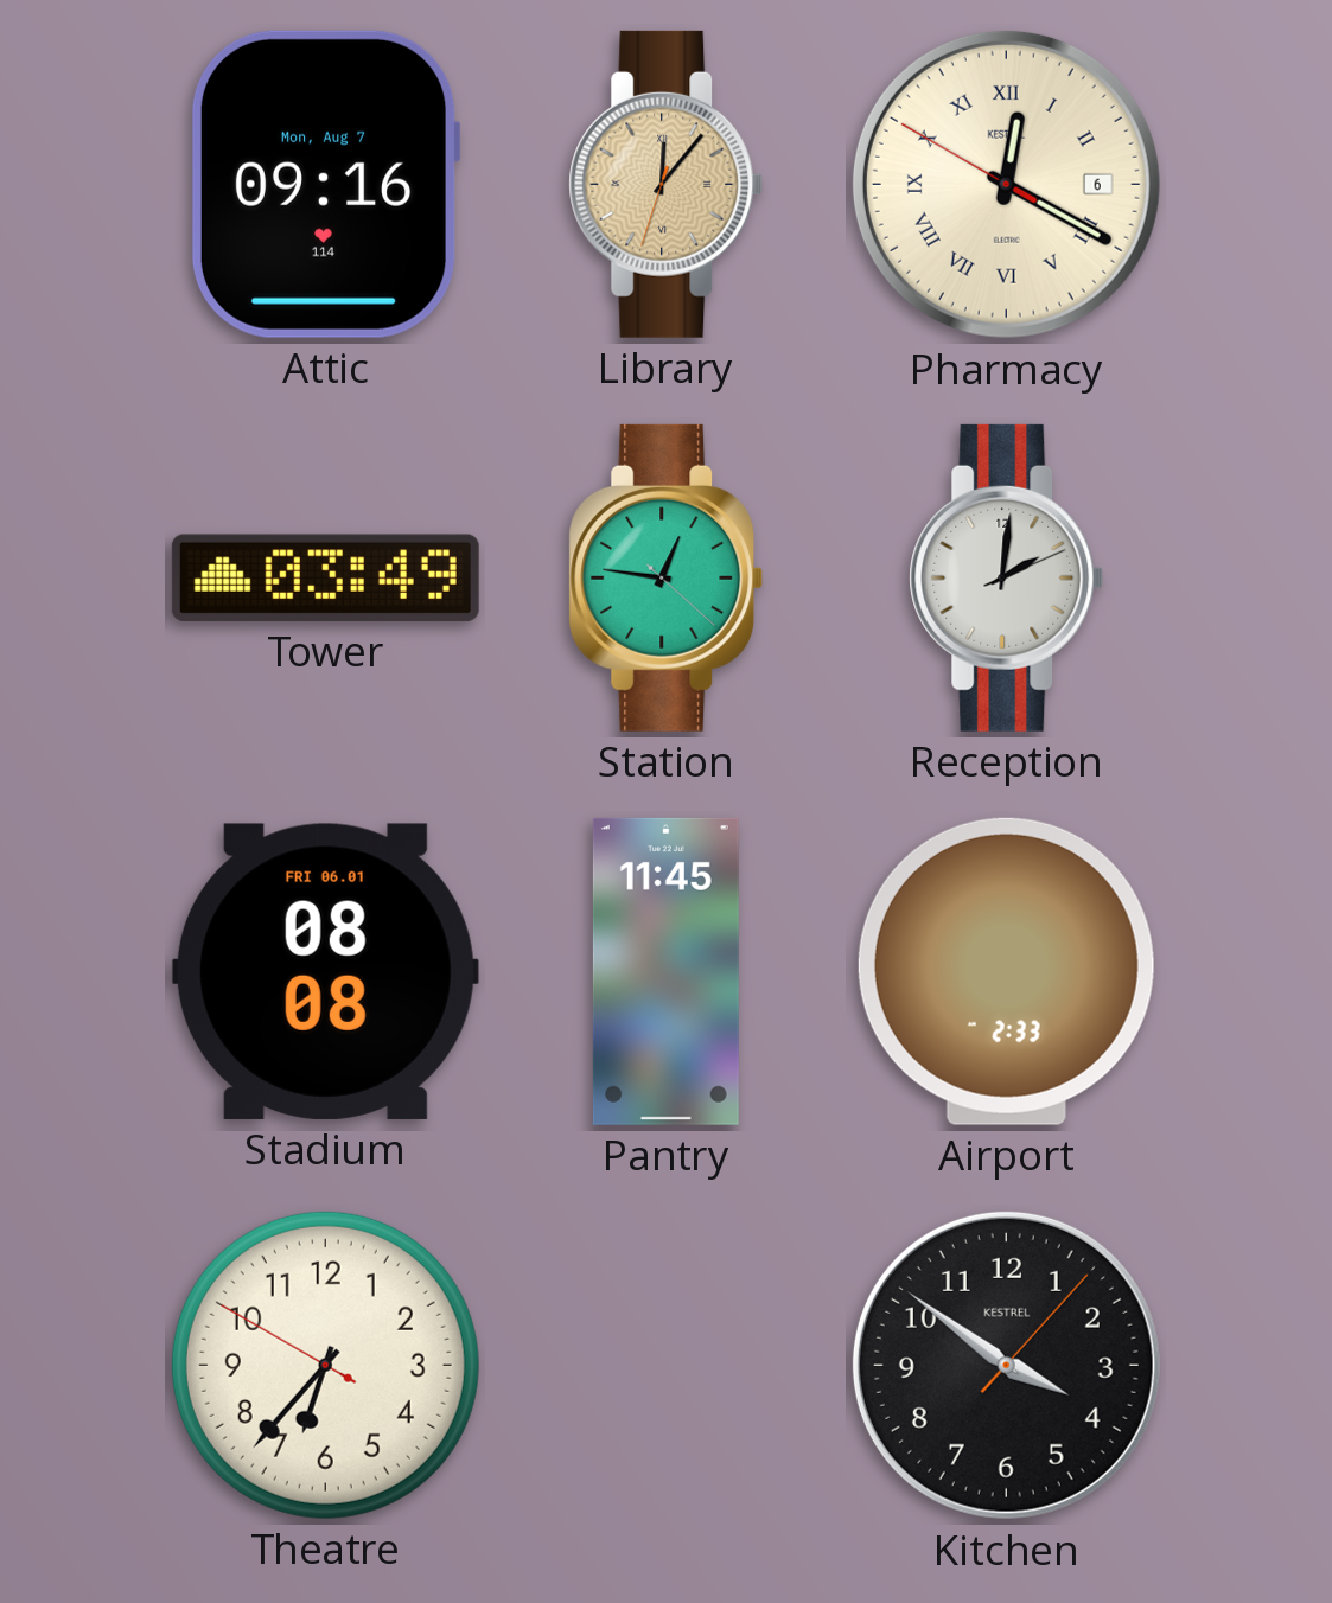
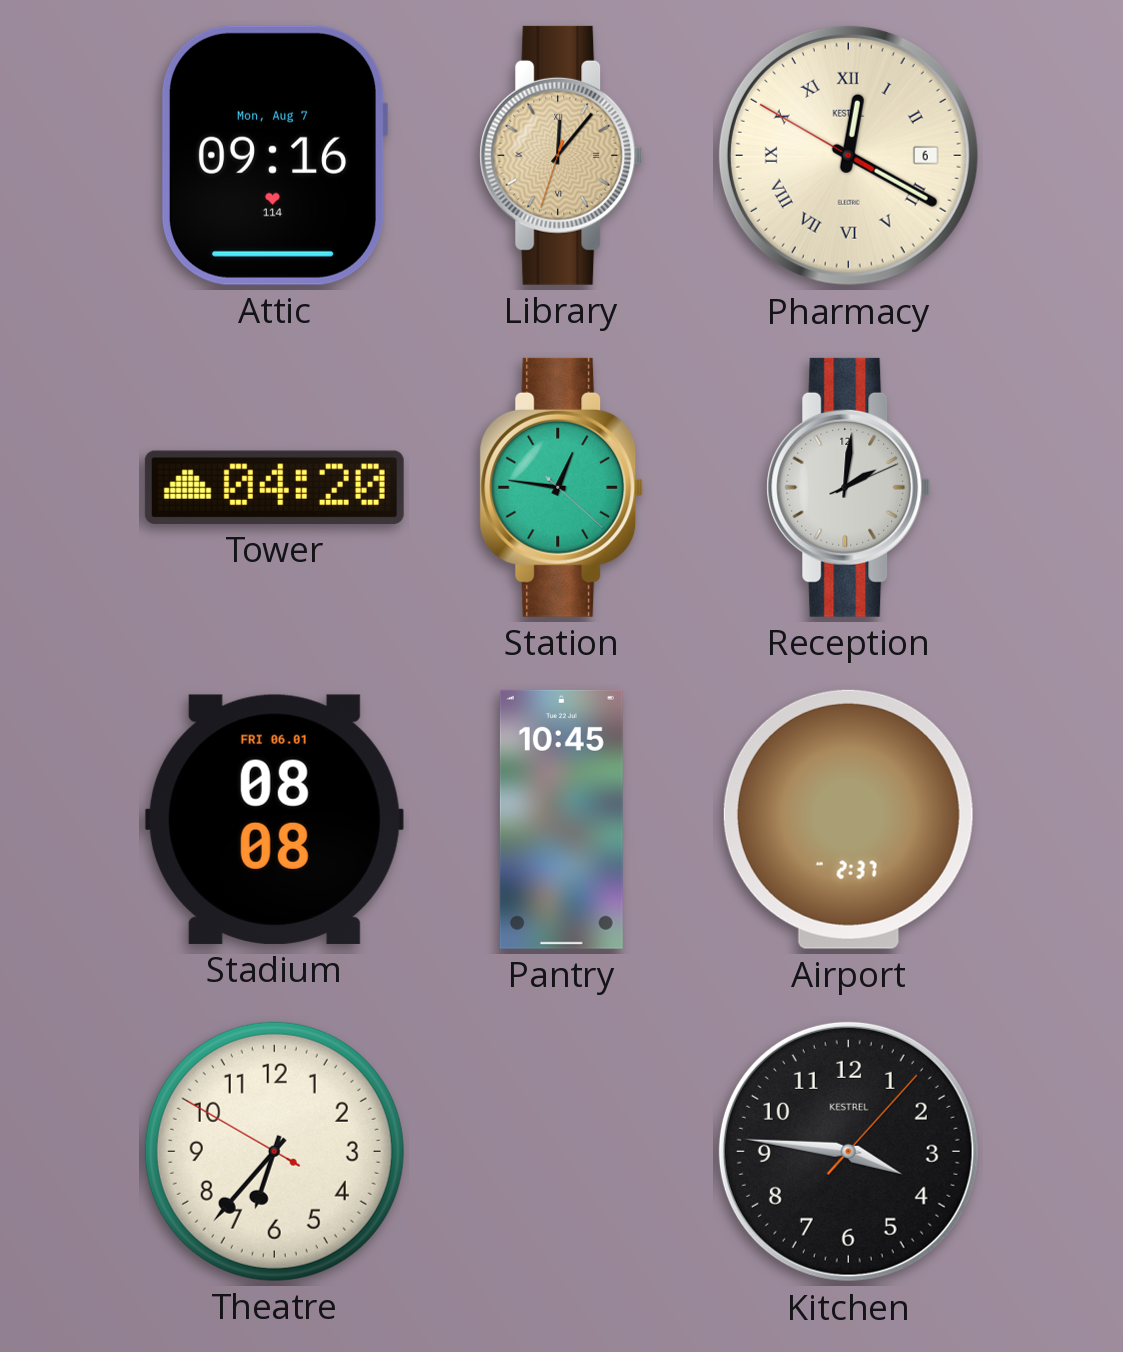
Tower: 03:49 -> 04:20 (274, 487)
Pantry: 11:45 -> 10:45 (561, 819)
Airport: 2:33 -> 2:37 (848, 819)
Kitchen: 3:51 -> 3:46 (848, 1151)
